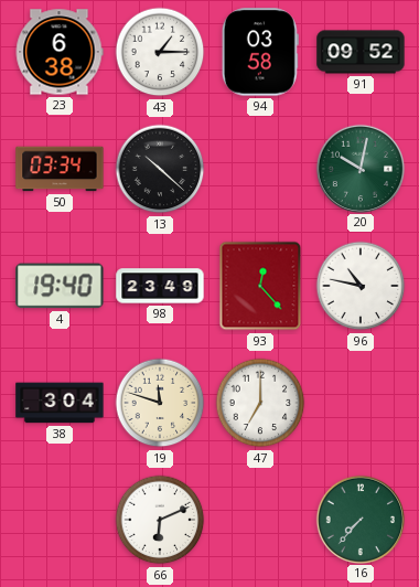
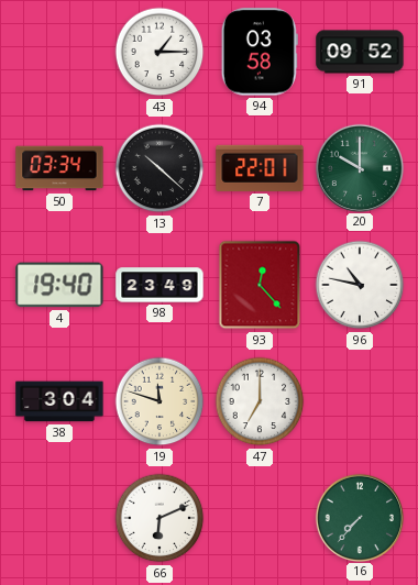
23: 6:38 -> none (60, 52)
7: none -> 22:01 (260, 168)
20: 10:02 -> 10:00 (359, 167)
